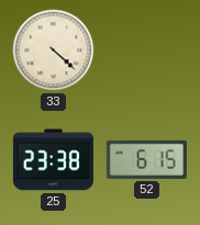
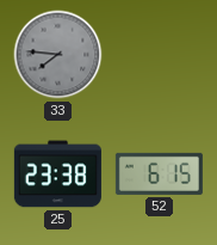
33: 4:22 -> 7:46 (58, 55)
33 dial: cream -> grey (58, 55)
